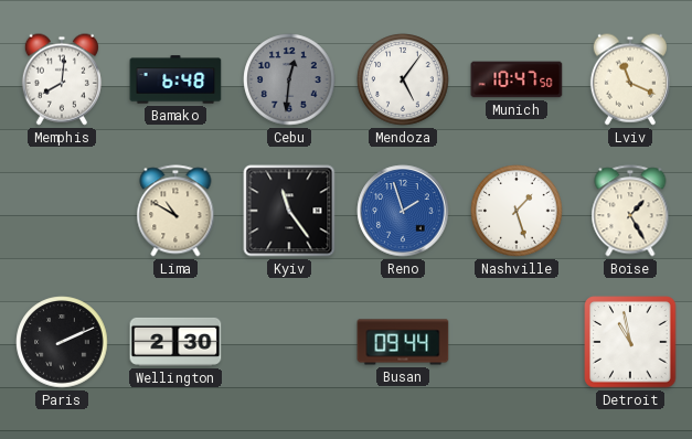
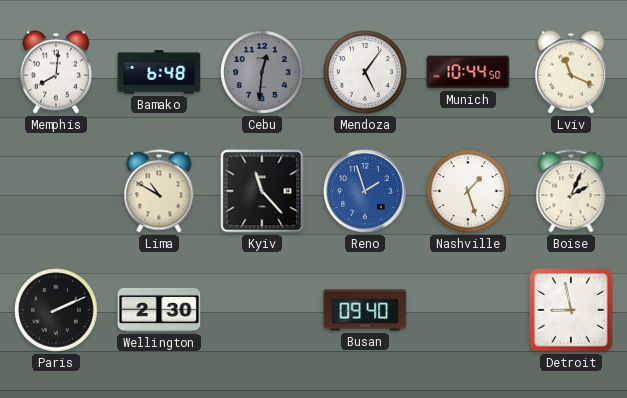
Munich: 10:47 -> 10:44 (468, 72)
Kyiv: 11:24 -> 11:23 (262, 191)
Boise: 1:25 -> 2:04 (571, 191)
Busan: 09:44 -> 09:40 (365, 310)
Detroit: 10:58 -> 8:58 (571, 310)
